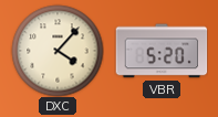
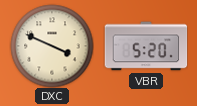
DXC: 4:07 -> 3:49 (52, 46)
